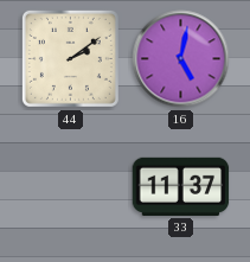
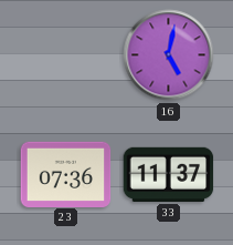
44: 2:09 -> none (70, 58)
23: none -> 07:36 (66, 174)
